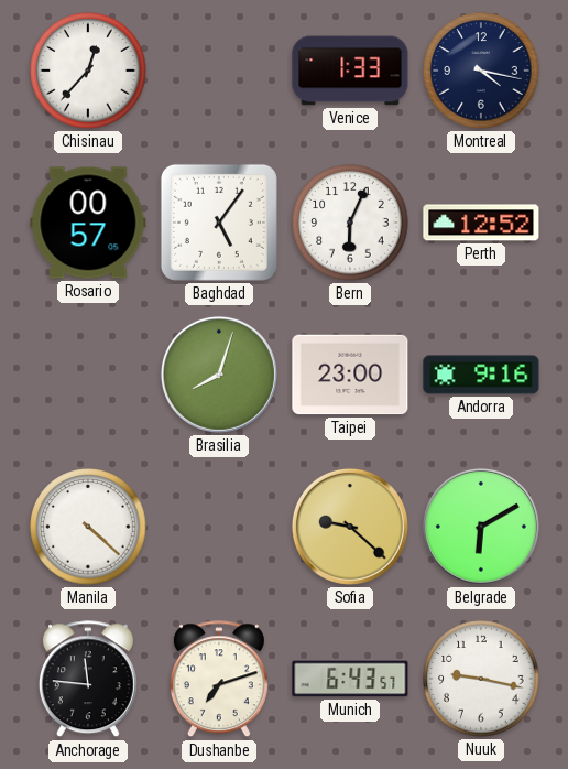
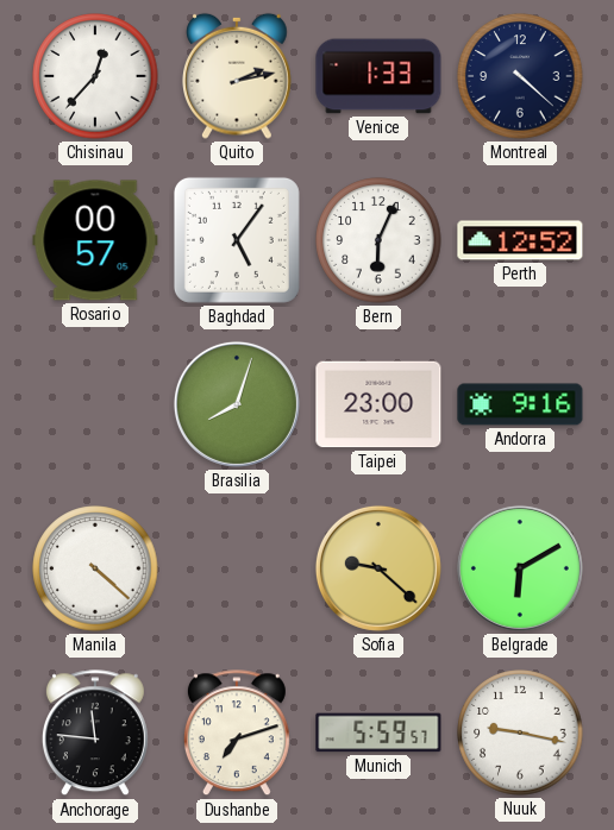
Quito: none -> 2:13 (238, 76)
Montreal: 4:17 -> 4:22 (520, 76)
Munich: 6:43 -> 5:59 (378, 732)
